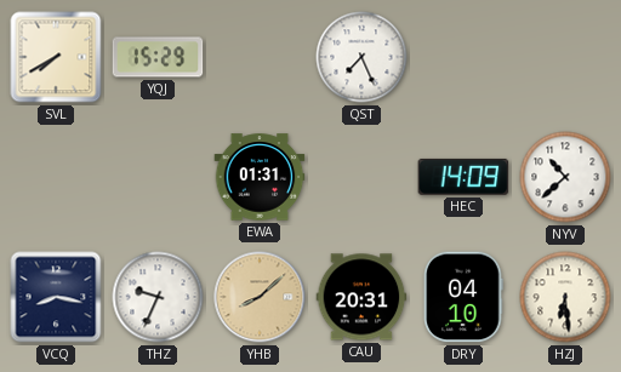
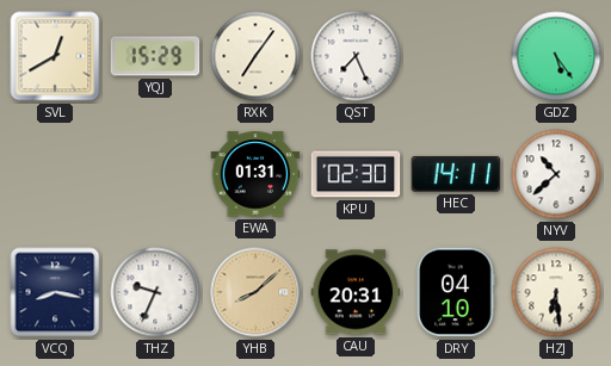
SVL: 7:40 -> 12:40 (55, 56)
RXK: none -> 7:06 (255, 56)
GDZ: none -> 5:24 (556, 56)
KPU: none -> 02:30 (356, 174)
HEC: 14:09 -> 14:11 (456, 174)
